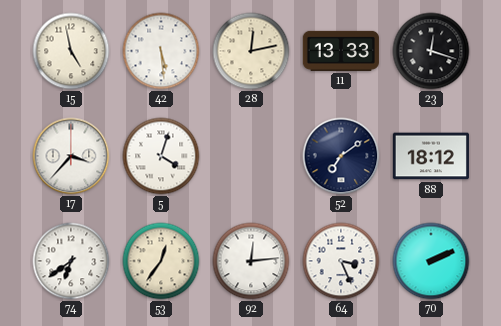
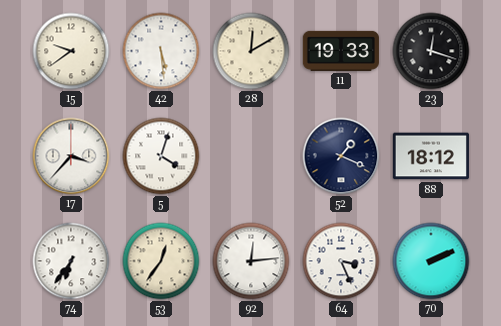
15: 4:58 -> 9:39 (71, 51)
28: 12:13 -> 12:10 (251, 51)
11: 13:33 -> 19:33 (341, 51)
52: 7:09 -> 1:19 (341, 156)
74: 6:39 -> 6:36 (71, 261)
